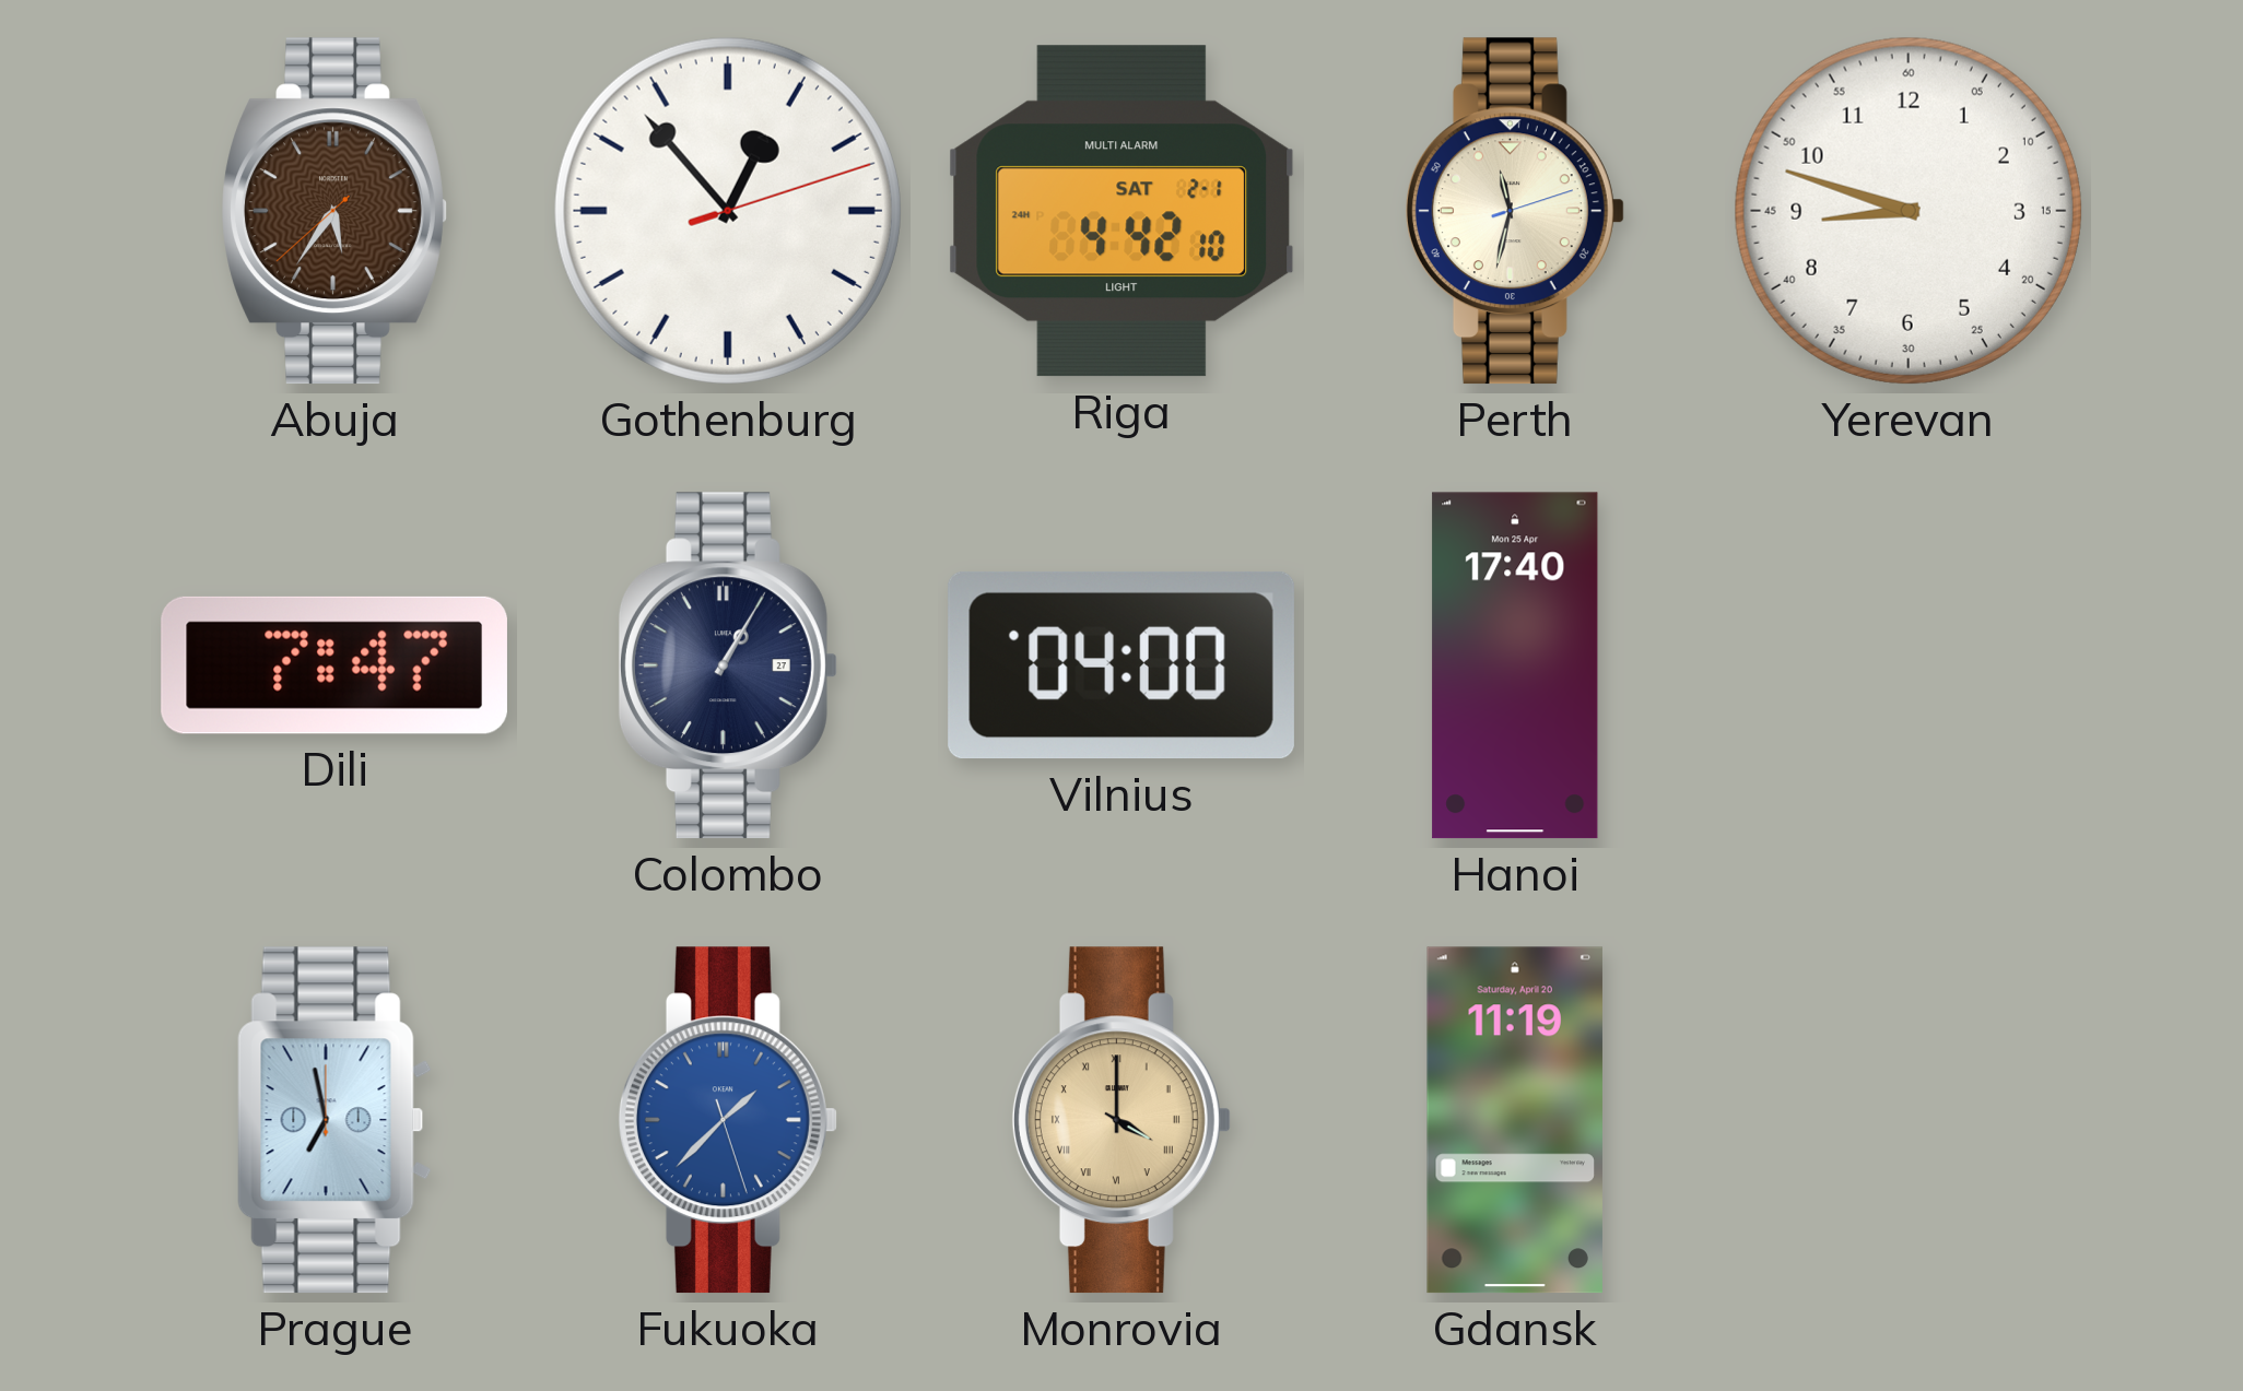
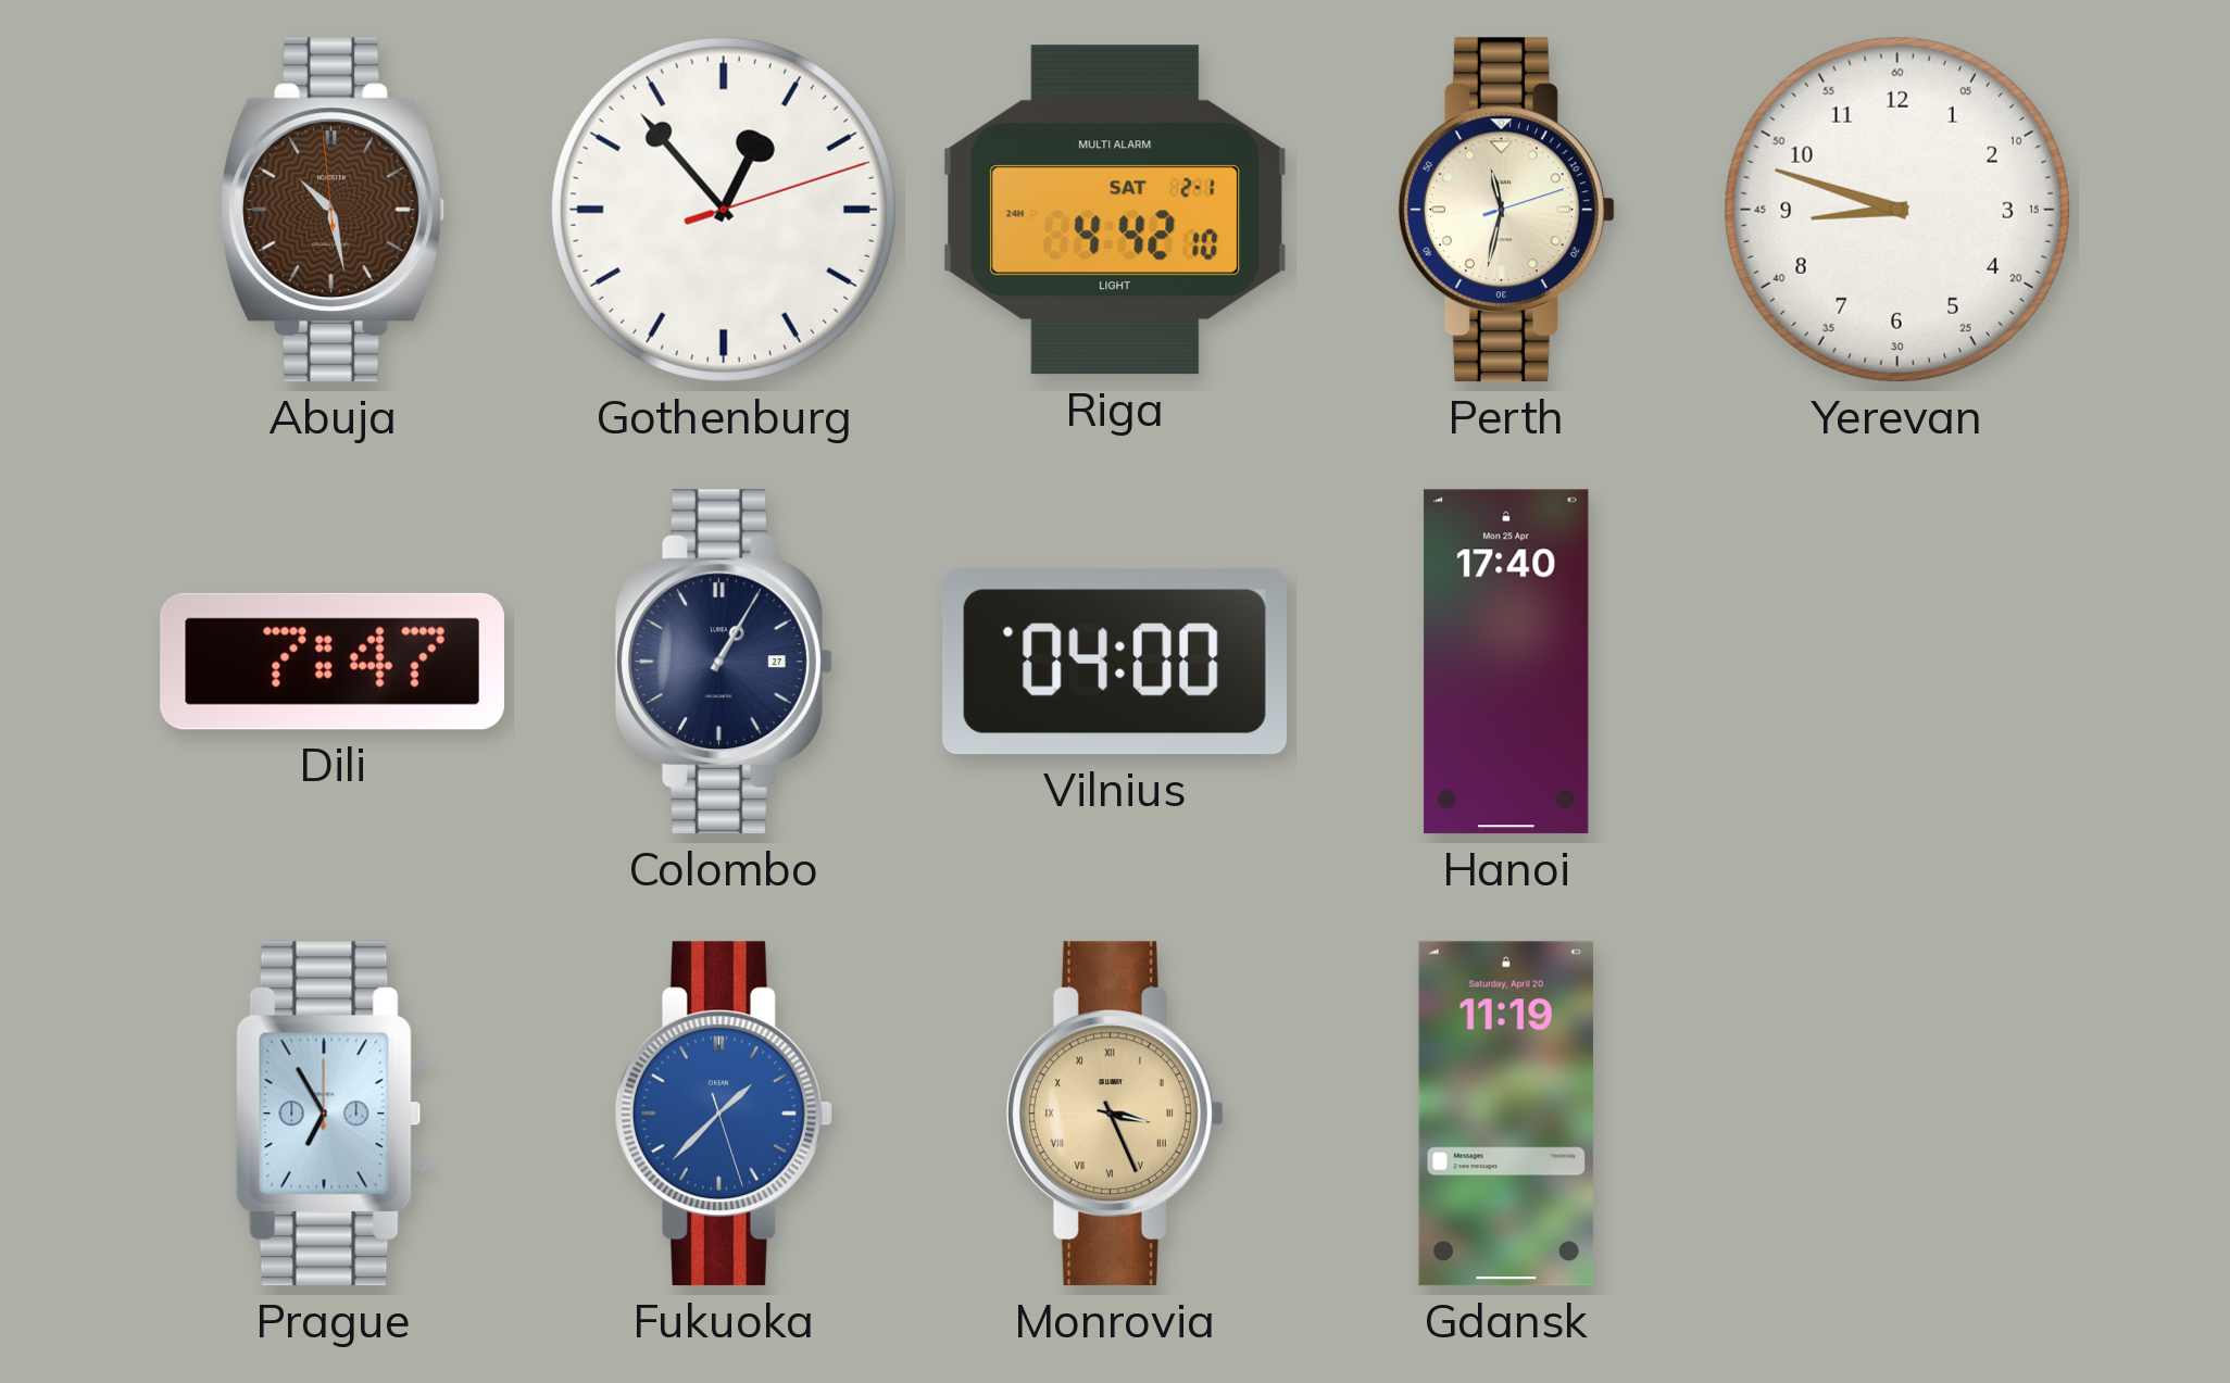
Abuja: 5:35 -> 10:27 (333, 210)
Prague: 6:58 -> 6:55 (333, 1114)
Monrovia: 4:00 -> 3:26 (1115, 1114)
